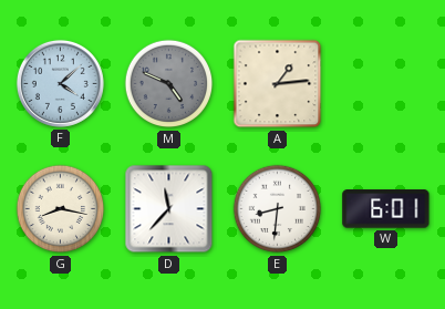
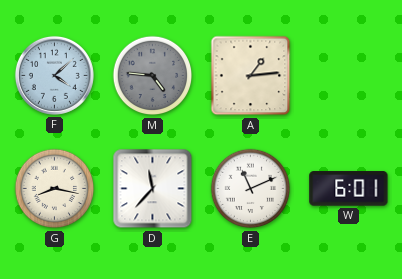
M: 4:49 -> 4:46 (153, 76)
E: 8:31 -> 11:11 (251, 189)
